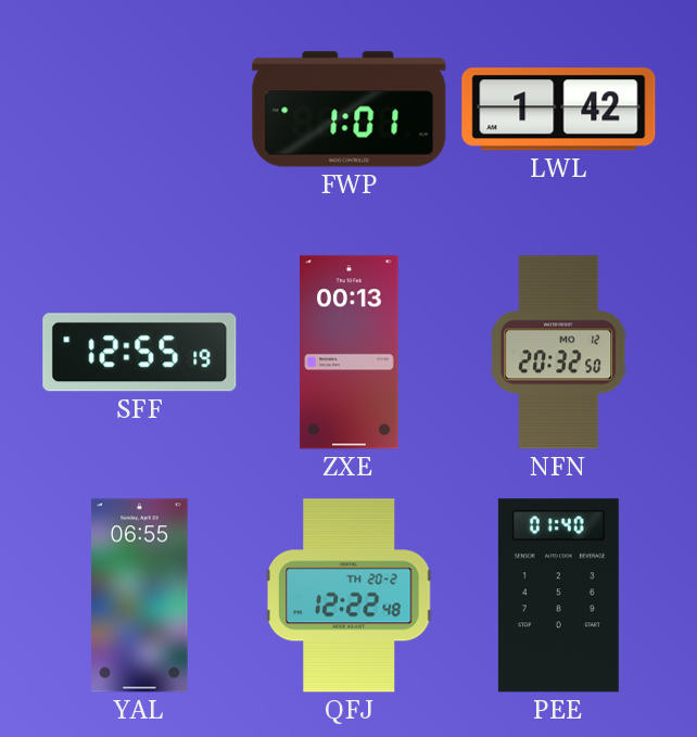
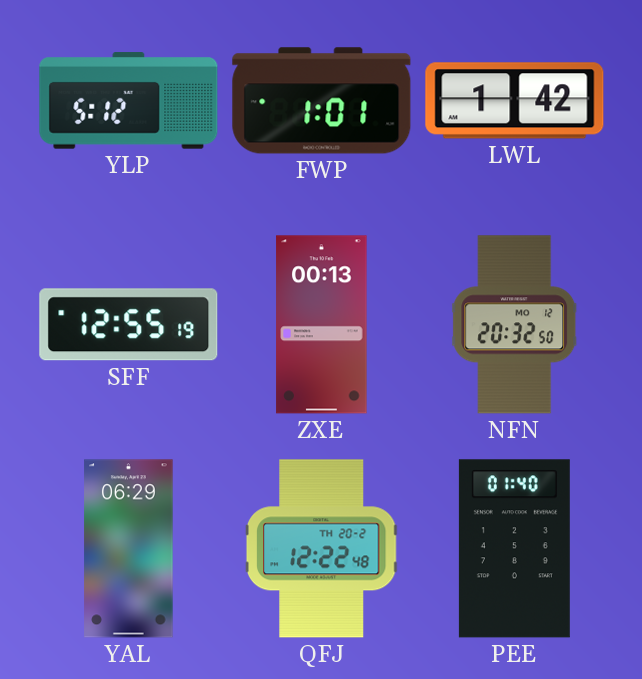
YLP: none -> 5:12 (129, 101)
YAL: 06:55 -> 06:29 (129, 549)
